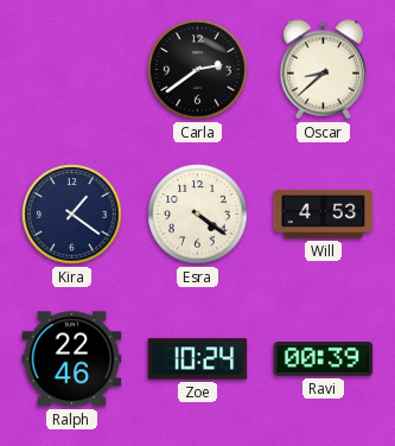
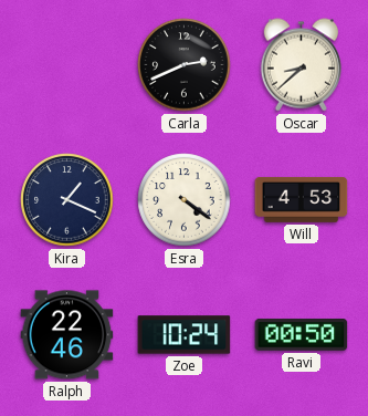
Carla: 2:39 -> 2:41 (185, 65)
Kira: 1:21 -> 1:19 (67, 200)
Ravi: 00:39 -> 00:50 (302, 335)
